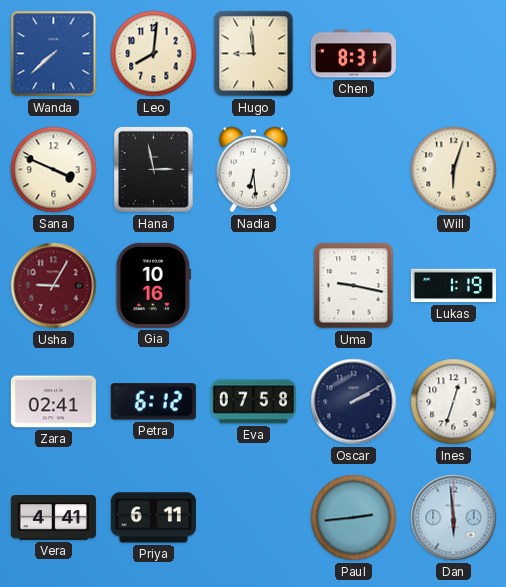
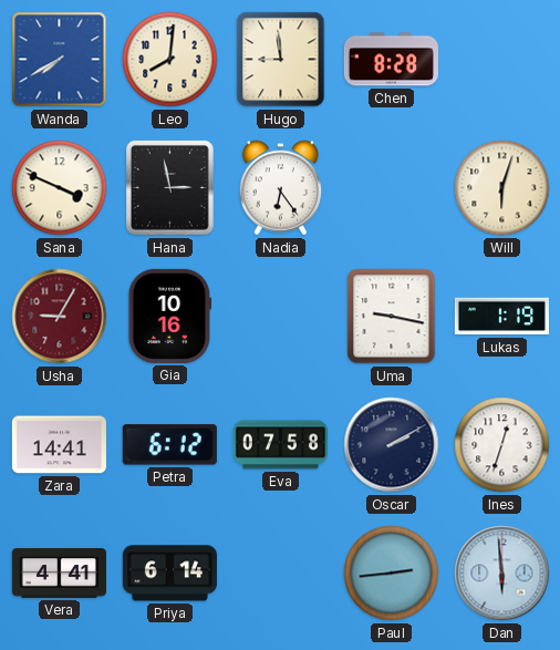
Wanda: 7:38 -> 7:40 (60, 60)
Chen: 8:31 -> 8:28 (391, 60)
Nadia: 6:29 -> 6:24 (281, 188)
Zara: 02:41 -> 14:41 (59, 445)
Priya: 6:11 -> 6:14 (169, 574)
